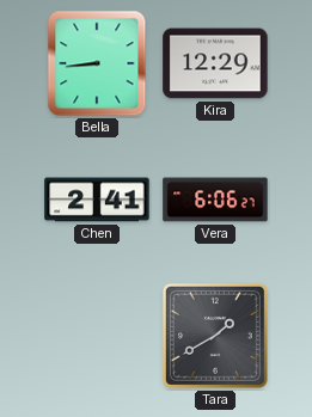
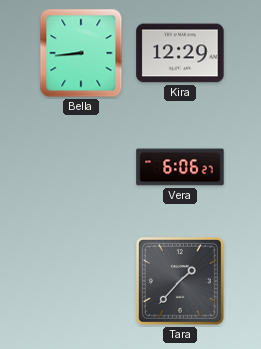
Chen: 2:41 -> none (97, 200)
Tara: 1:40 -> 1:37 (180, 281)
